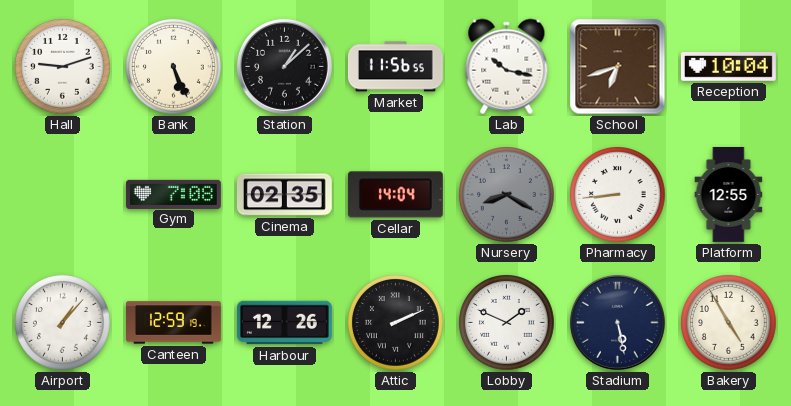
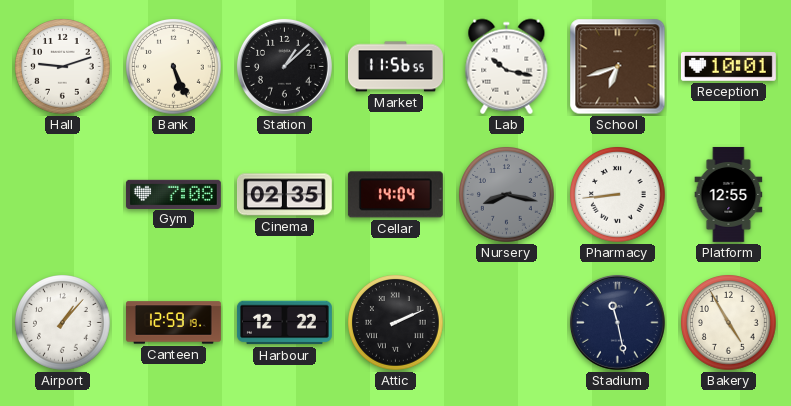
Reception: 10:04 -> 10:01 (728, 67)
Nursery: 8:20 -> 8:17 (507, 195)
Harbour: 12:26 -> 12:22 (284, 323)
Lobby: 1:49 -> none (507, 323)
Stadium: 5:28 -> 11:28 (617, 322)
